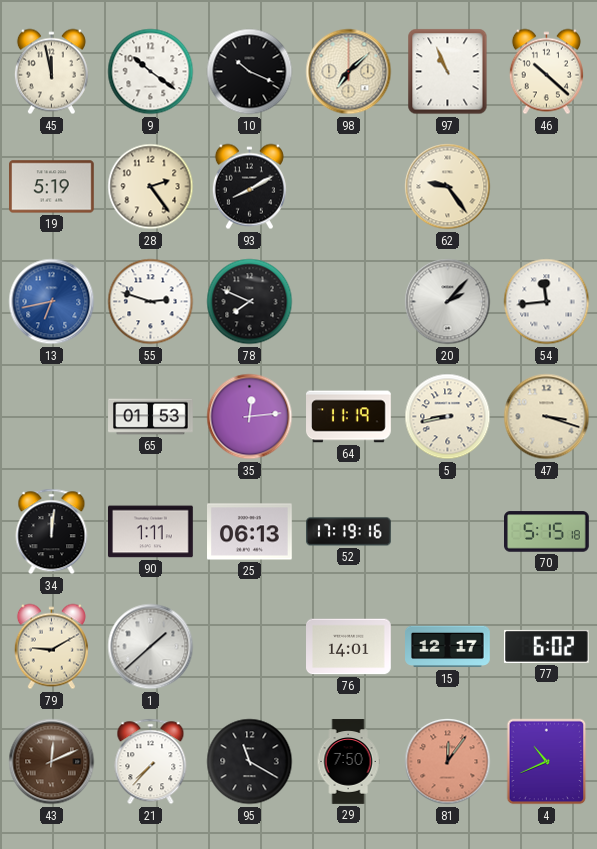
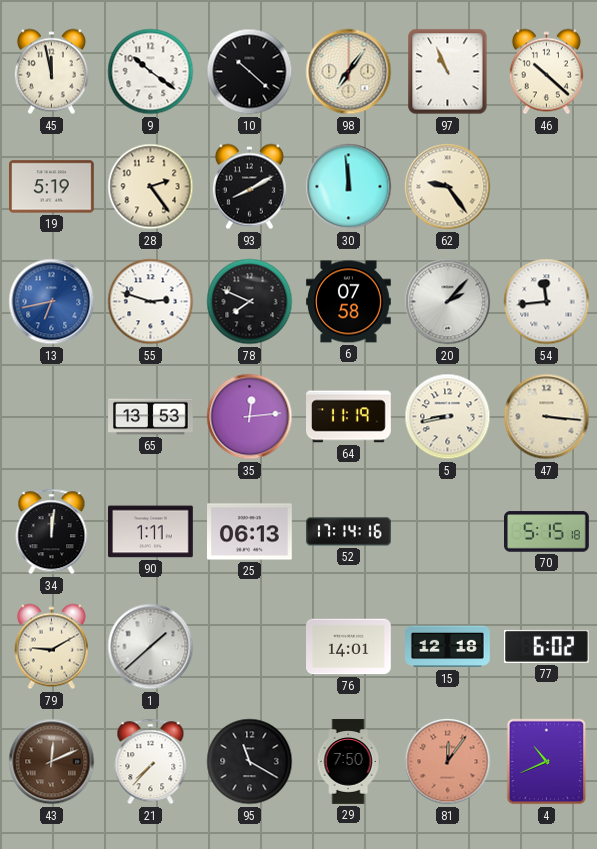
10: 10:19 -> 10:22 (250, 72)
98: 7:08 -> 7:06 (349, 72)
30: none -> 11:59 (349, 187)
6: none -> 07:58 (349, 302)
65: 01:53 -> 13:53 (151, 417)
47: 3:18 -> 3:16 (547, 417)
52: 17:19 -> 17:14 (349, 532)
15: 12:17 -> 12:18 (448, 647)
